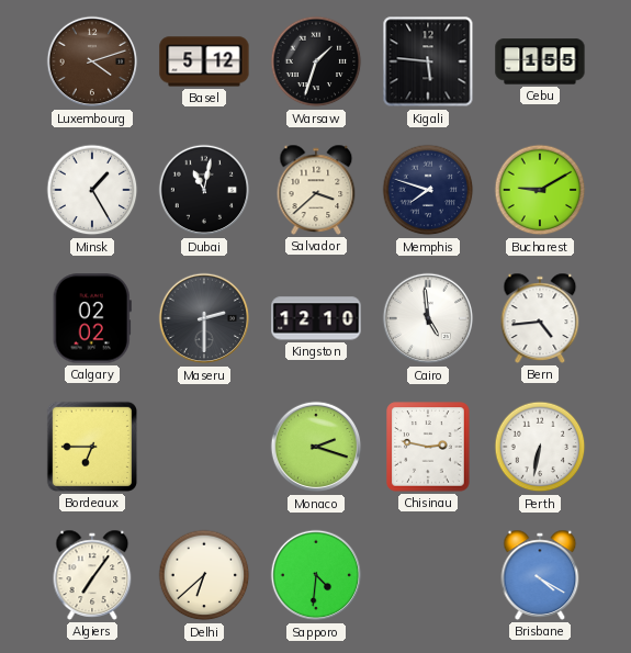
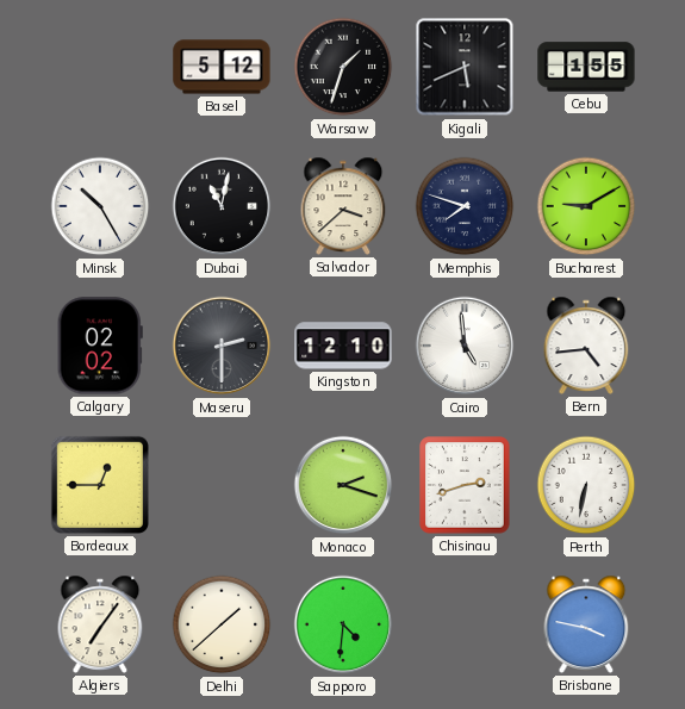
Luxembourg: 4:12 -> none (92, 61)
Kigali: 5:46 -> 5:41 (465, 67)
Minsk: 1:25 -> 10:25 (100, 206)
Bordeaux: 6:45 -> 12:45 (100, 485)
Chisinau: 2:47 -> 2:42 (465, 485)
Delhi: 6:38 -> 1:38 (222, 624)
Brisbane: 4:20 -> 3:47 (586, 624)
